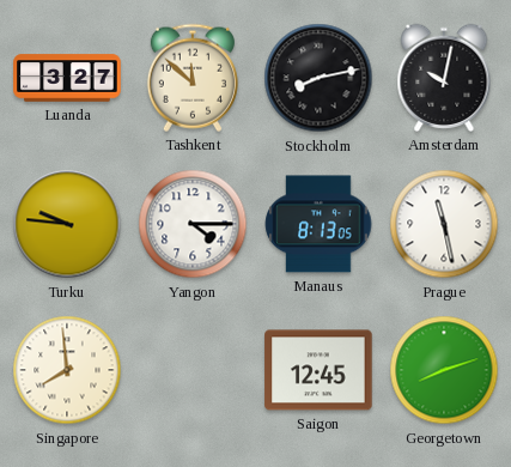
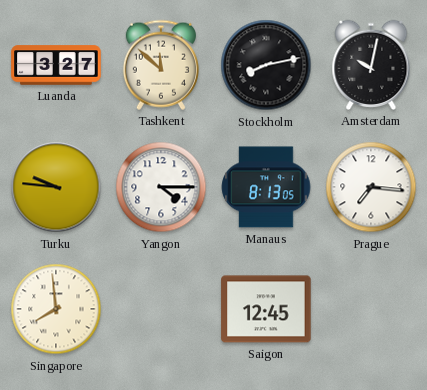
Prague: 11:28 -> 7:16 (371, 187)
Georgetown: 8:12 -> none (444, 370)
